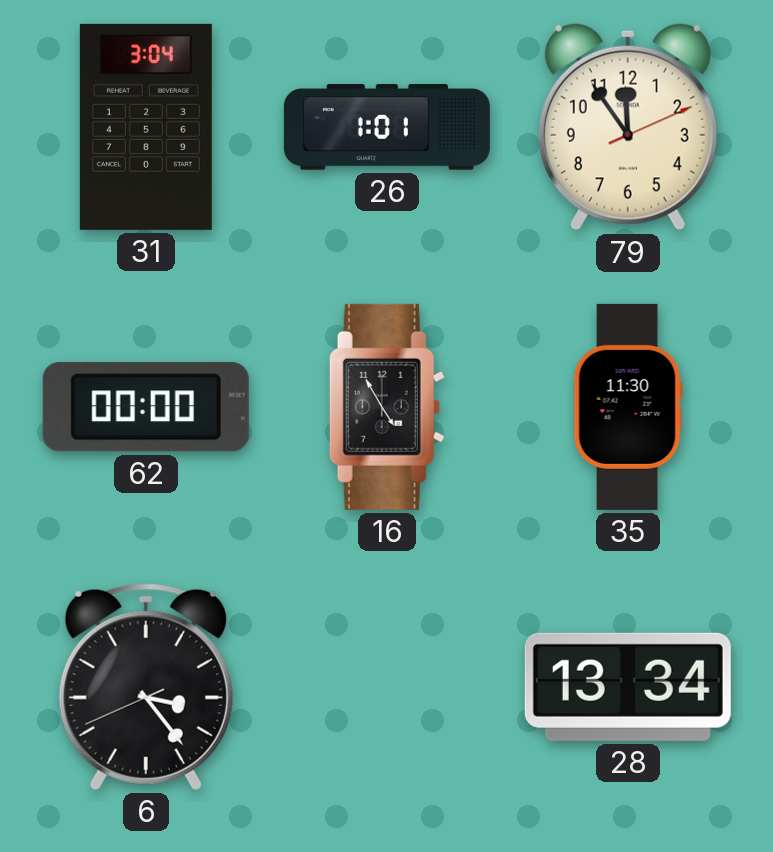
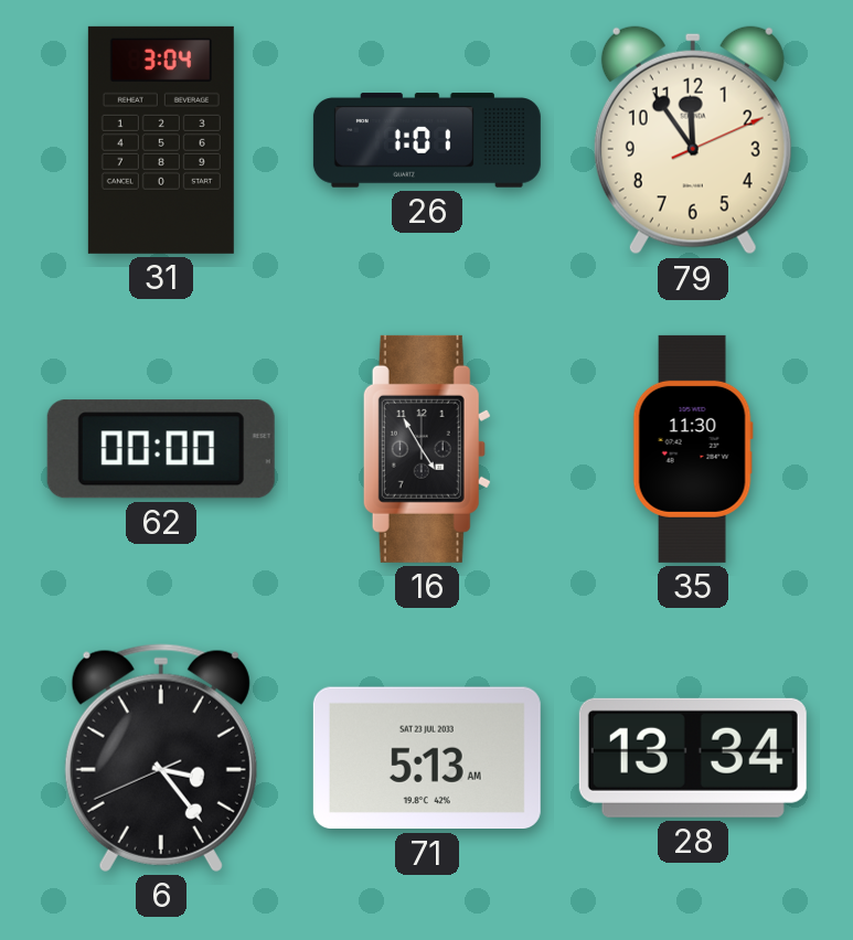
71: none -> 5:13 (427, 758)
